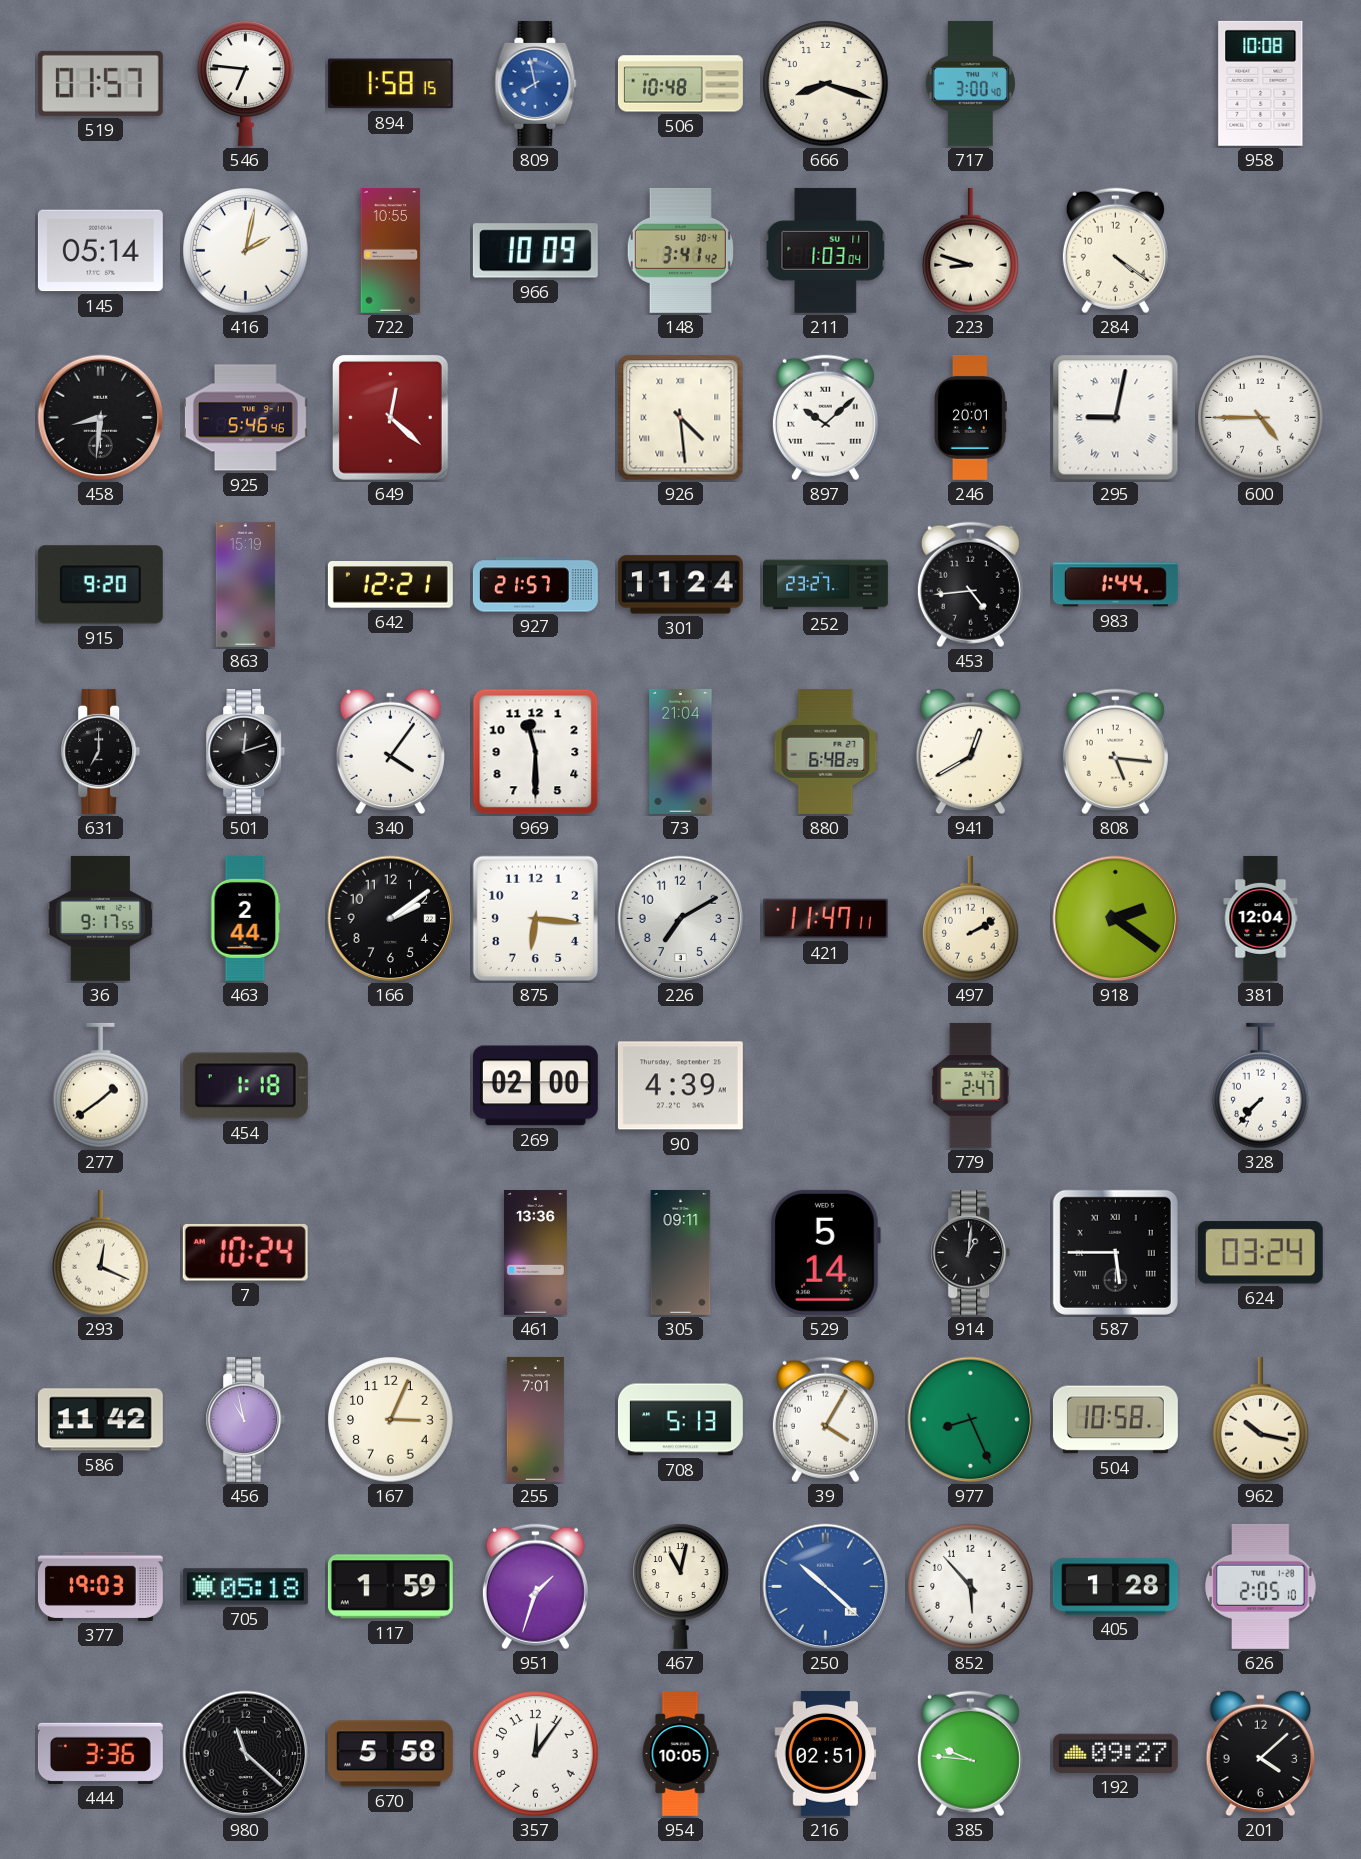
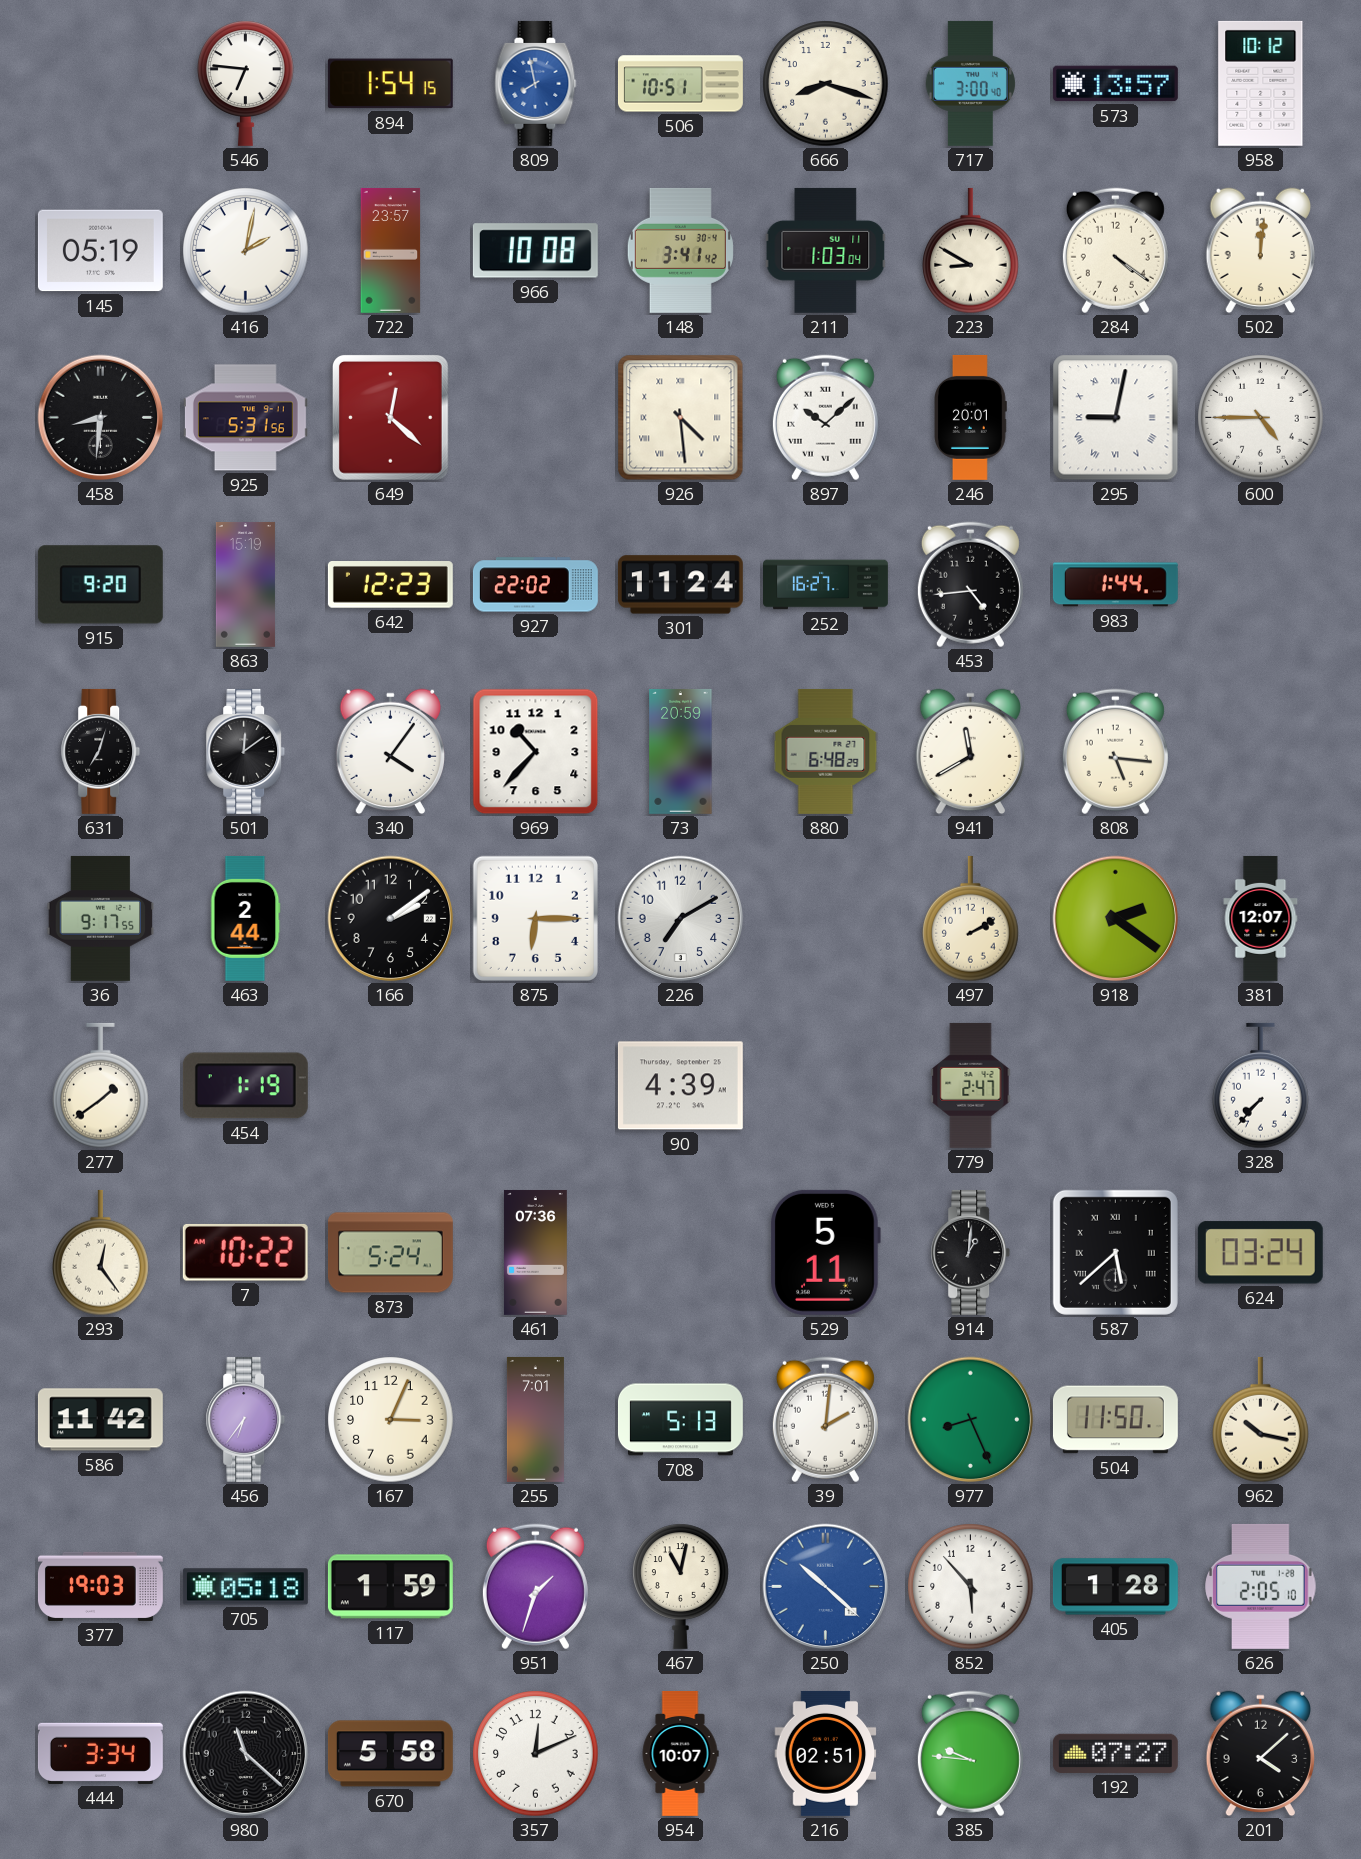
519: 01:57 -> none (100, 83)
894: 1:58 -> 1:54 (390, 84)
506: 10:48 -> 10:51 (680, 84)
573: none -> 13:57 (1115, 84)
958: 10:08 -> 10:12 (1261, 83)
145: 05:14 -> 05:19 (100, 251)
722: 10:55 -> 23:57 (391, 250)
966: 10:09 -> 10:08 (535, 251)
223: 8:48 -> 8:50 (971, 251)
502: none -> 12:01 (1260, 251)
925: 5:46 -> 5:31 (245, 418)
642: 12:21 -> 12:23 (390, 585)
927: 21:57 -> 22:02 (535, 585)
252: 23:27 -> 16:27 (826, 585)
631: 7:00 -> 7:03 (101, 751)
501: 12:12 -> 12:09 (246, 751)
969: 11:30 -> 10:37 (536, 752)
73: 21:04 -> 20:59 (681, 751)
941: 12:40 -> 11:40 (970, 752)
875: 6:16 -> 6:15 (535, 918)
421: 11:47 -> none (825, 919)
381: 12:04 -> 12:07 (1261, 918)
454: 1:18 -> 1:19 (245, 1086)
269: 02:00 -> none (535, 1086)
293: 12:19 -> 12:24 (101, 1253)
7: 10:24 -> 10:22 (245, 1253)
873: none -> 5:24 (390, 1253)
461: 13:36 -> 07:36 (535, 1252)
305: 09:11 -> none (681, 1252)
529: 5:14 -> 5:11 (825, 1252)
587: 5:45 -> 5:38 (1115, 1252)
456: 10:58 -> 6:36 (246, 1419)
39: 4:05 -> 2:01 (825, 1420)
504: 10:58 -> 11:50 (1115, 1420)
444: 3:36 -> 3:34 (100, 1753)
357: 12:06 -> 12:11 (536, 1754)
954: 10:05 -> 10:07 (680, 1754)
192: 09:27 -> 07:27 (1115, 1753)
